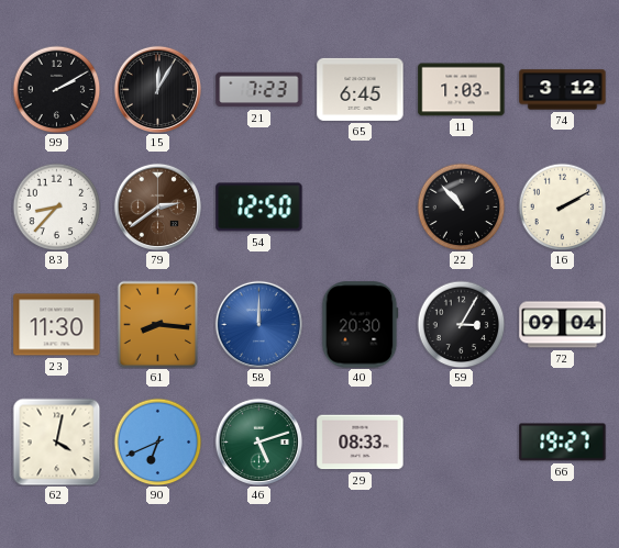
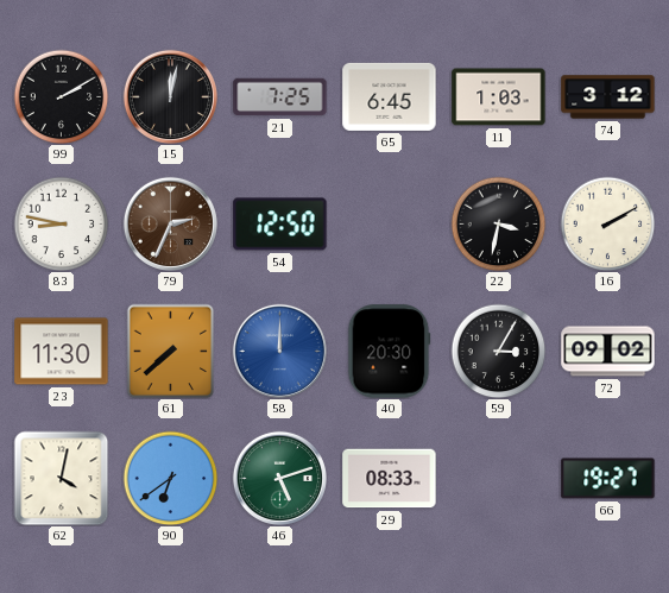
15: 12:05 -> 12:02 (170, 96)
21: 7:23 -> 7:25 (280, 97)
83: 8:37 -> 8:47 (61, 223)
79: 2:39 -> 2:34 (170, 223)
22: 10:53 -> 3:32 (498, 223)
61: 8:16 -> 7:38 (171, 351)
72: 09:04 -> 09:02 (608, 352)
90: 6:41 -> 6:39 (170, 478)
